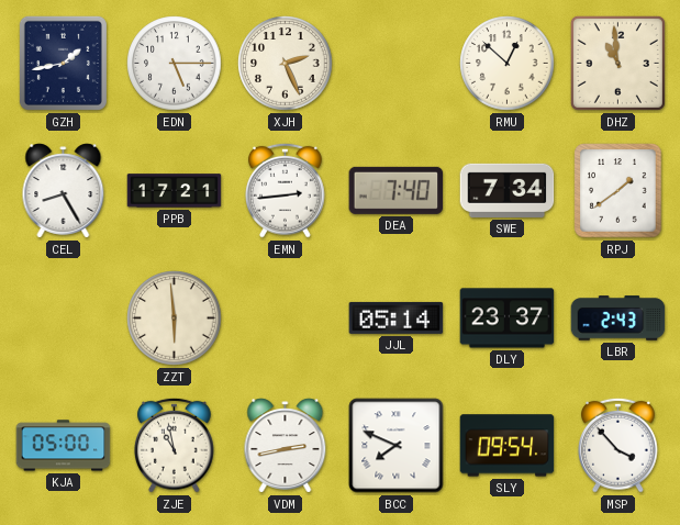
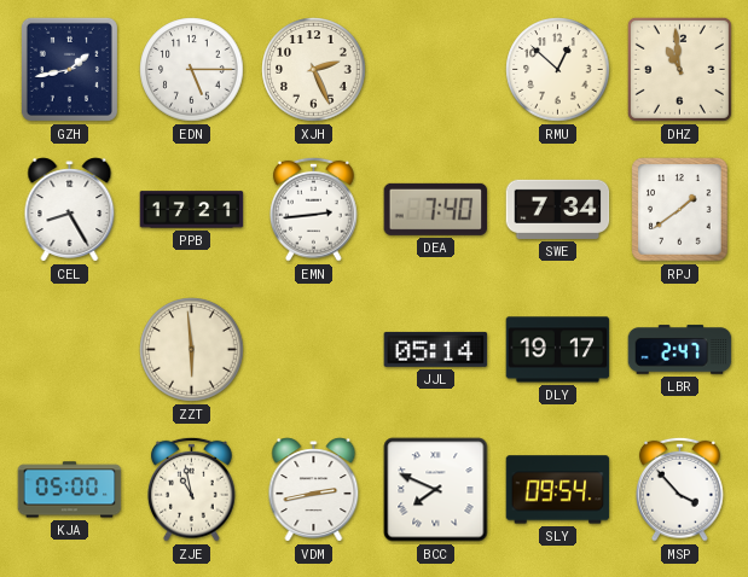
DLY: 23:37 -> 19:17 (558, 350)
LBR: 2:43 -> 2:47 (680, 350)
